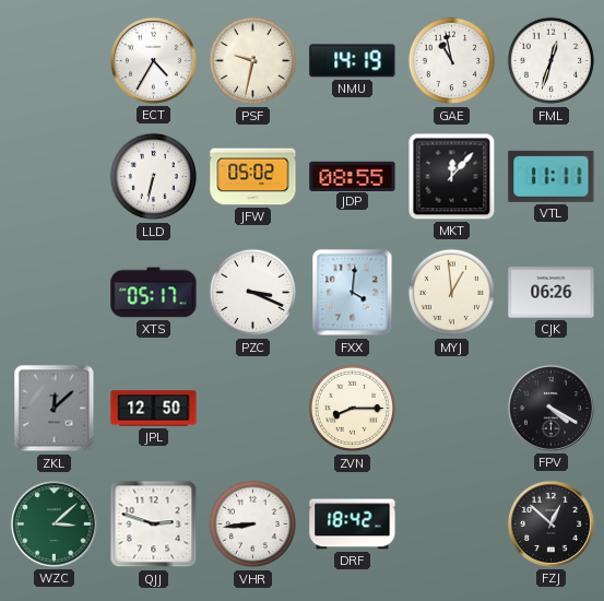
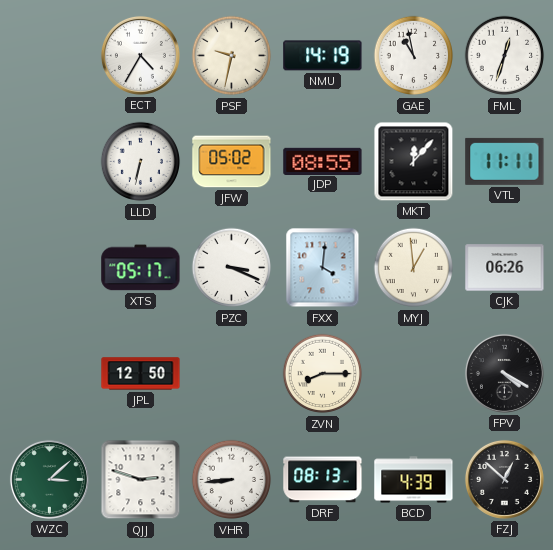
ZKL: 12:08 -> none (55, 409)
DRF: 18:42 -> 08:13 (323, 480)
BCD: none -> 4:39 (414, 480)
